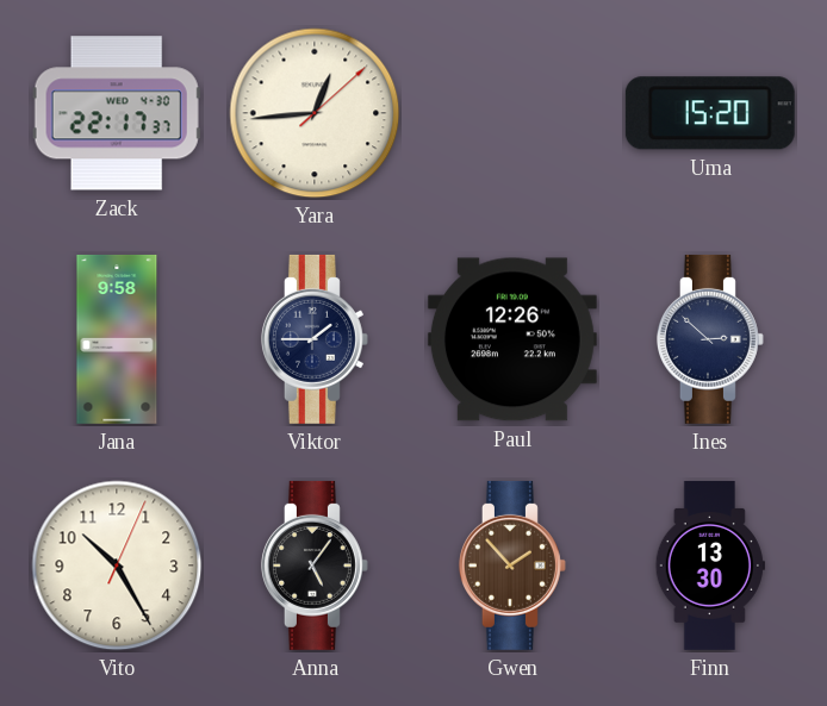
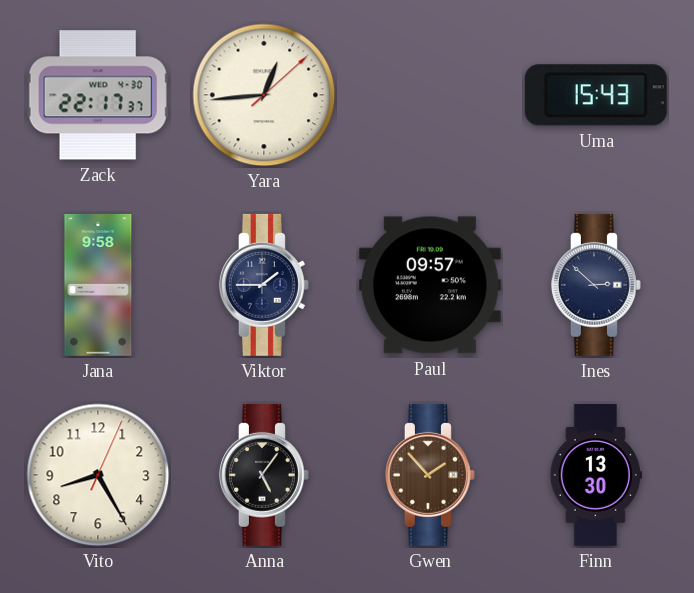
Uma: 15:20 -> 15:43 (596, 95)
Paul: 12:26 -> 09:57 (430, 285)
Vito: 10:25 -> 8:25 (98, 475)
